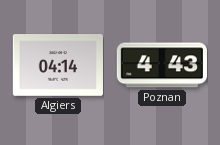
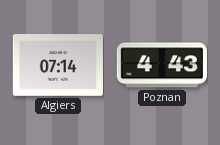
Algiers: 04:14 -> 07:14 (58, 66)
